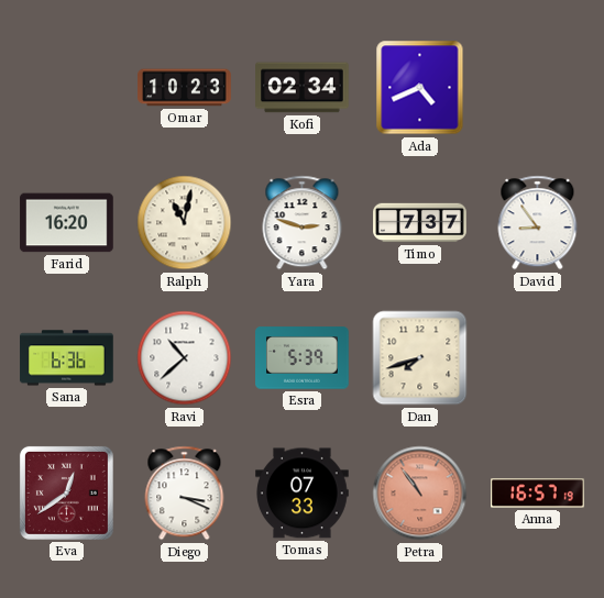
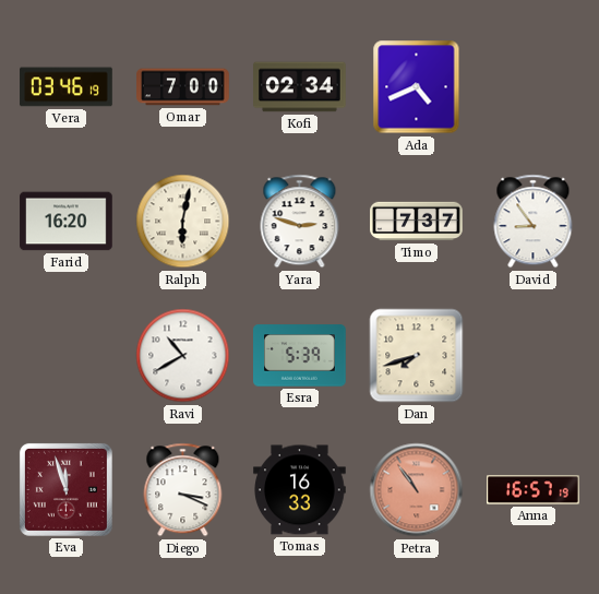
Vera: none -> 03:46 (67, 87)
Omar: 10:23 -> 7:00 (183, 87)
Ralph: 11:02 -> 6:02 (183, 222)
Sana: 6:36 -> none (67, 358)
Ravi: 10:38 -> 10:40 (183, 356)
Eva: 12:39 -> 11:57 (65, 489)
Tomas: 07:33 -> 16:33 (300, 490)
